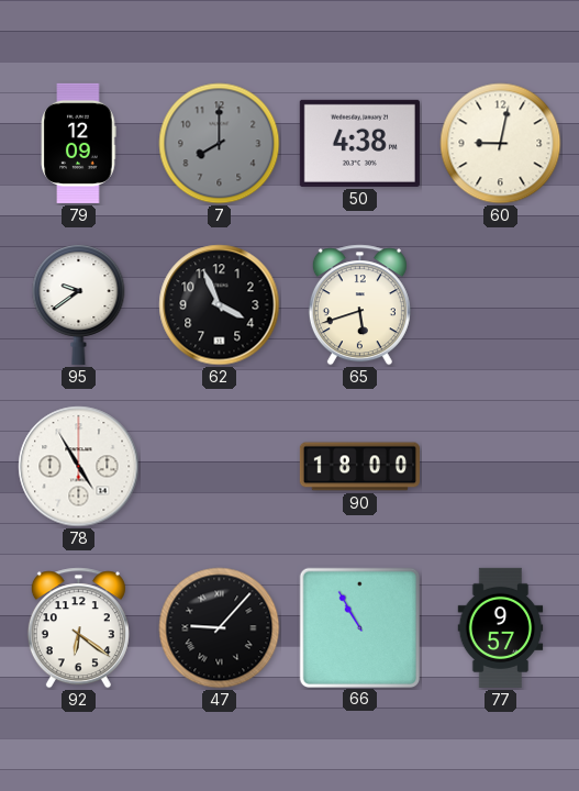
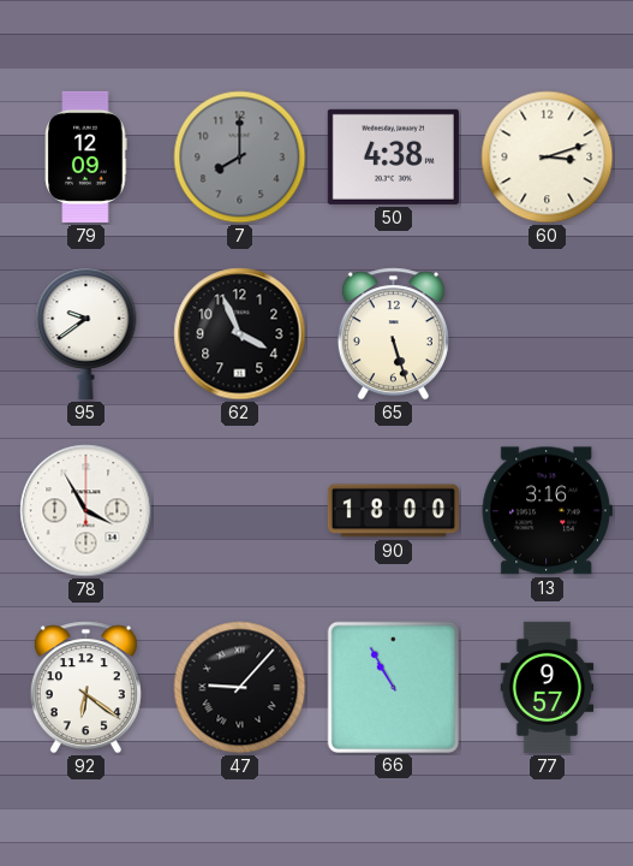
60: 9:02 -> 3:12 (548, 158)
65: 5:42 -> 5:27 (393, 334)
78: 4:55 -> 3:55 (86, 511)
13: none -> 3:16 (547, 511)
